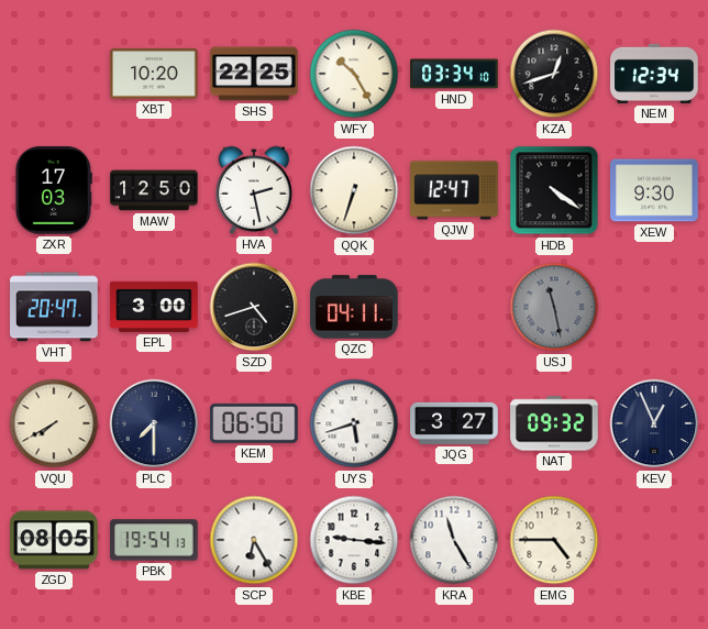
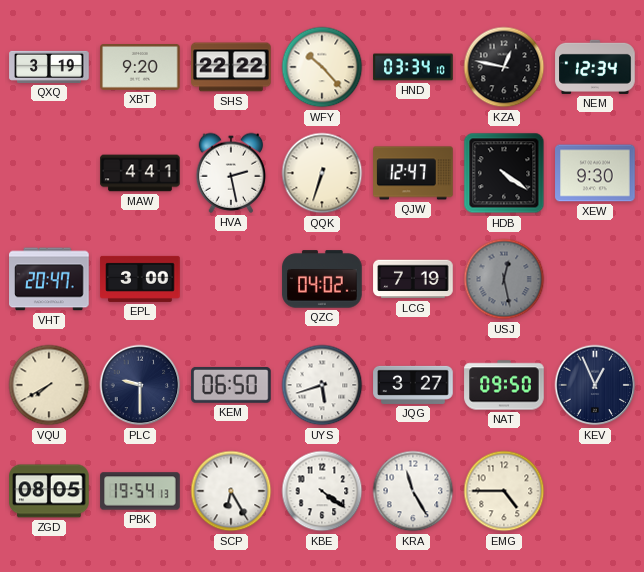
QXQ: none -> 3:19 (49, 67)
XBT: 10:20 -> 9:20 (140, 68)
SHS: 22:25 -> 22:22 (231, 67)
WFY: 10:25 -> 10:23 (322, 67)
KZA: 12:42 -> 12:47 (504, 67)
ZXR: 17:03 -> none (53, 190)
MAW: 12:50 -> 4:41 (140, 173)
SZD: 4:42 -> none (254, 307)
QZC: 04:11 -> 04:02 (322, 279)
LCG: none -> 7:19 (413, 279)
USJ: 11:28 -> 12:28 (504, 279)
PLC: 7:30 -> 9:30 (140, 385)
NAT: 09:32 -> 09:50 (504, 385)
KBE: 9:16 -> 4:21 (322, 491)
